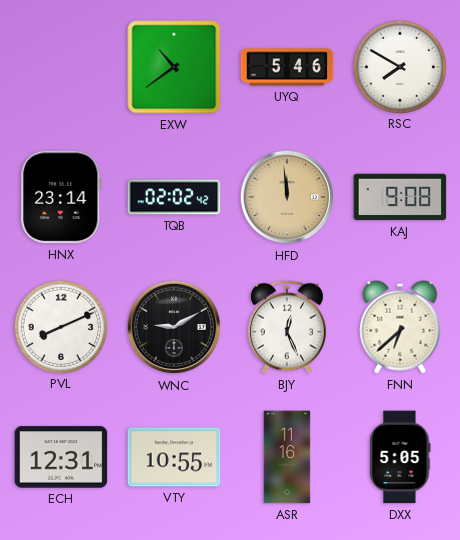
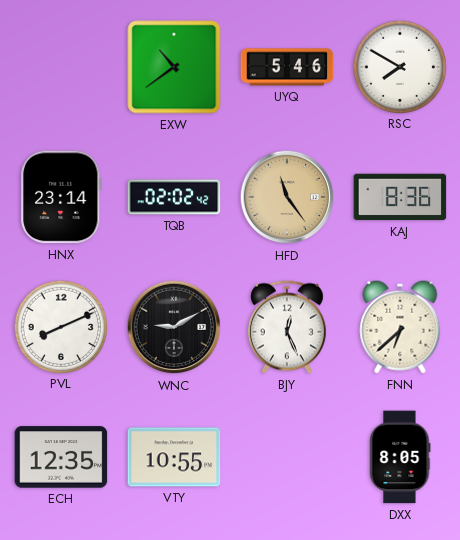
HFD: 11:59 -> 11:24 (287, 197)
KAJ: 9:08 -> 8:36 (400, 197)
ECH: 12:31 -> 12:35 (61, 457)
ASR: 11:16 -> none (287, 457)
DXX: 5:05 -> 8:05 (400, 457)
